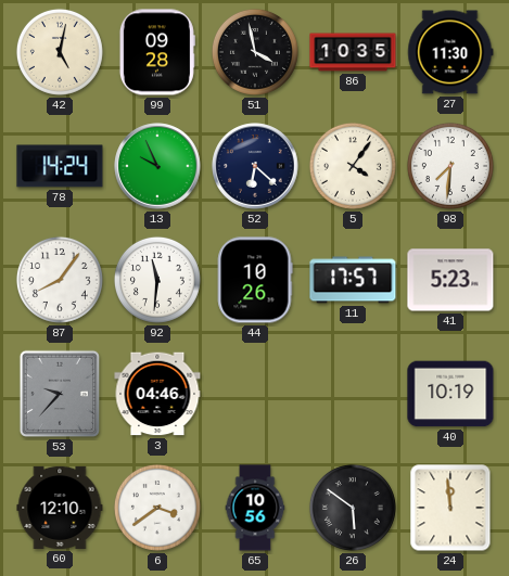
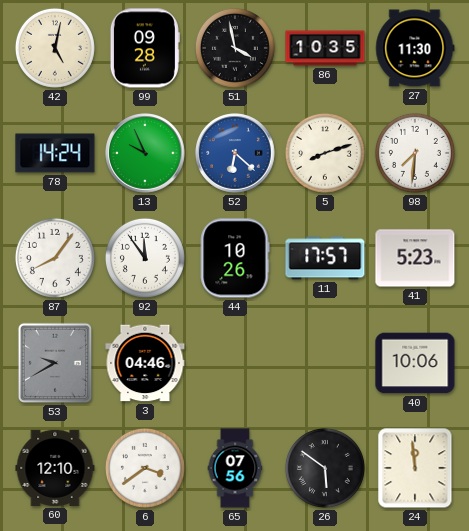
52 dial: navy -> blue (235, 153)
5: 4:06 -> 8:12 (325, 153)
92: 11:31 -> 11:54 (145, 258)
53: 9:37 -> 9:40 (55, 363)
40: 10:19 -> 10:06 (415, 363)
65: 10:56 -> 07:56 (235, 468)
